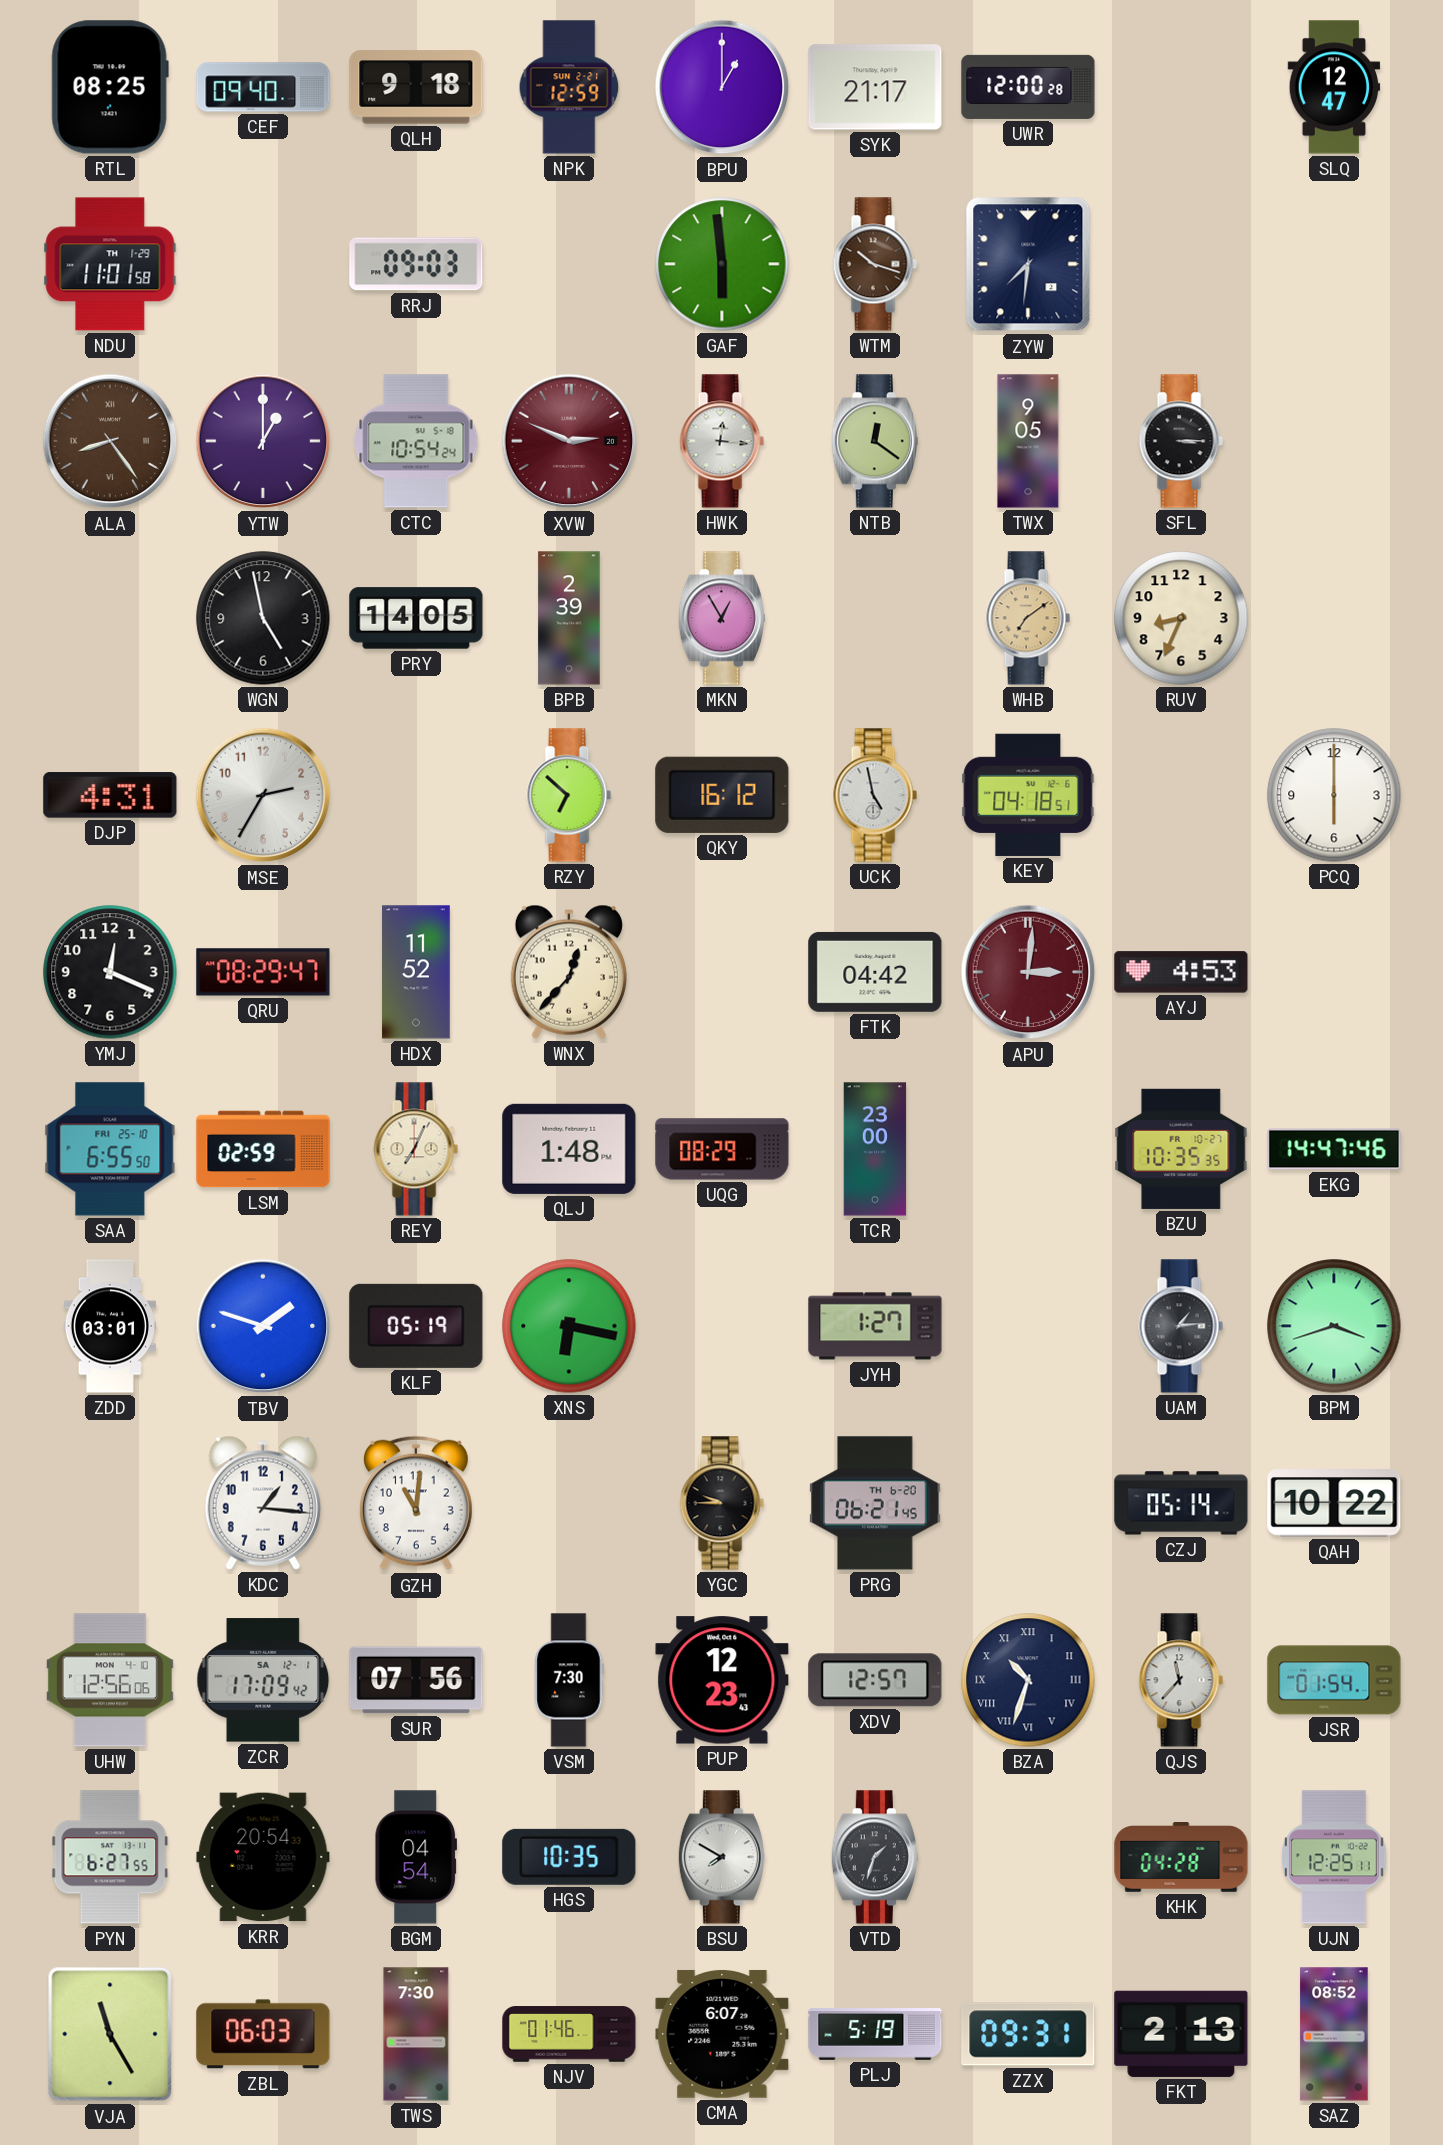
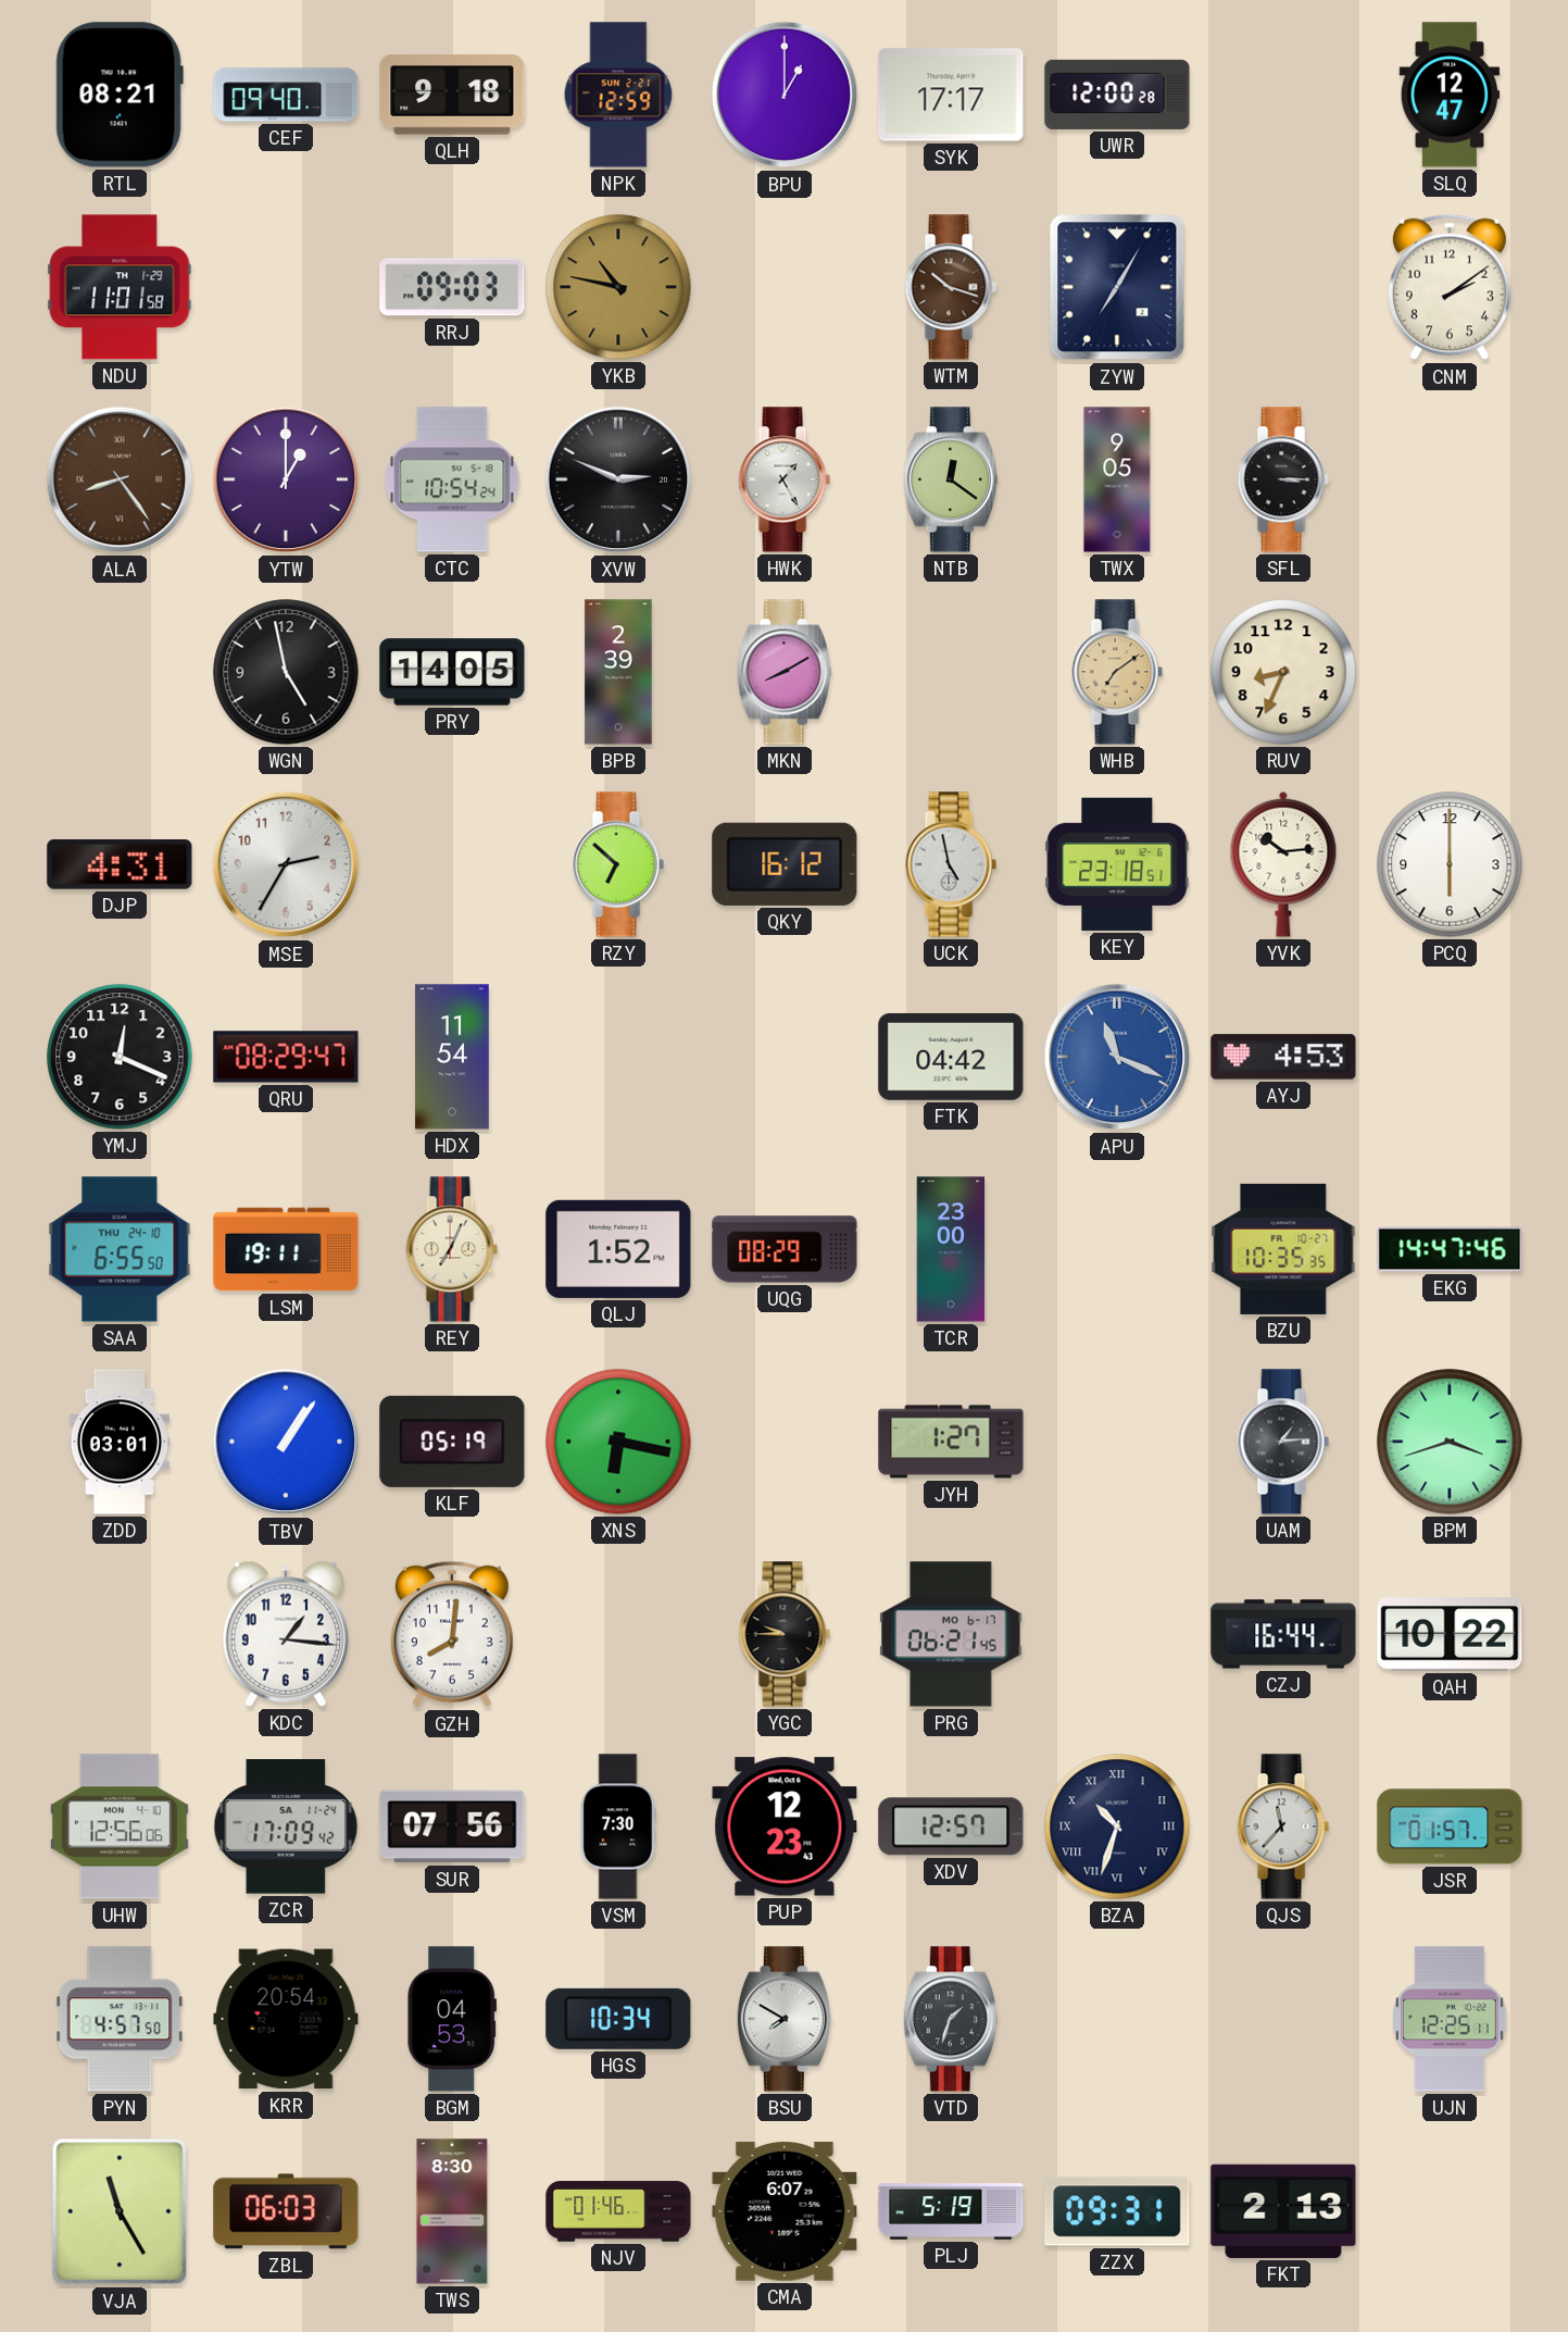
RTL: 08:25 -> 08:21 (120, 95)
SYK: 21:17 -> 17:17 (951, 95)
YKB: none -> 10:47 (618, 287)
GAF: 5:59 -> none (722, 264)
ZYW: 7:31 -> 7:05 (1117, 287)
CNM: none -> 2:09 (1450, 287)
XVW dial: burgundy -> black (618, 479)
HWK: 12:16 -> 1:25 (785, 479)
MKN: 12:55 -> 8:10 (785, 672)
KEY: 04:18 -> 23:18 (1117, 864)
YVK: none -> 10:14 (1283, 864)
HDX: 11:52 -> 11:54 (452, 1057)
WNX: 12:37 -> none (569, 972)
APU: 3:01 -> 11:19 (1117, 1057)
APU dial: burgundy -> blue (1117, 1057)
SAA date: FRI 25-10 -> THU 24-10 (120, 1249)
LSM: 02:59 -> 19:11 (286, 1249)
QLJ: 1:48 -> 1:52 (618, 1249)
TBV: 1:48 -> 1:06 (286, 1442)
GZH: 11:01 -> 8:01 (452, 1634)
PRG date: TH 6-20 -> MO 6-17 (951, 1634)
CZJ: 05:14 -> 16:44 (1283, 1634)
ZCR date: SA 12-1 -> SA 11-24 (286, 1826)
JSR: 01:54 -> 01:57 (1450, 1826)
PYN: 6:27 -> 4:57 (120, 2019)
BGM: 04:54 -> 04:53 (451, 2019)
HGS: 10:35 -> 10:34 (618, 2019)
KHK: 04:28 -> none (1181, 1858)
TWS: 7:30 -> 8:30 (452, 2211)
SAZ: 08:52 -> none (1334, 2034)
